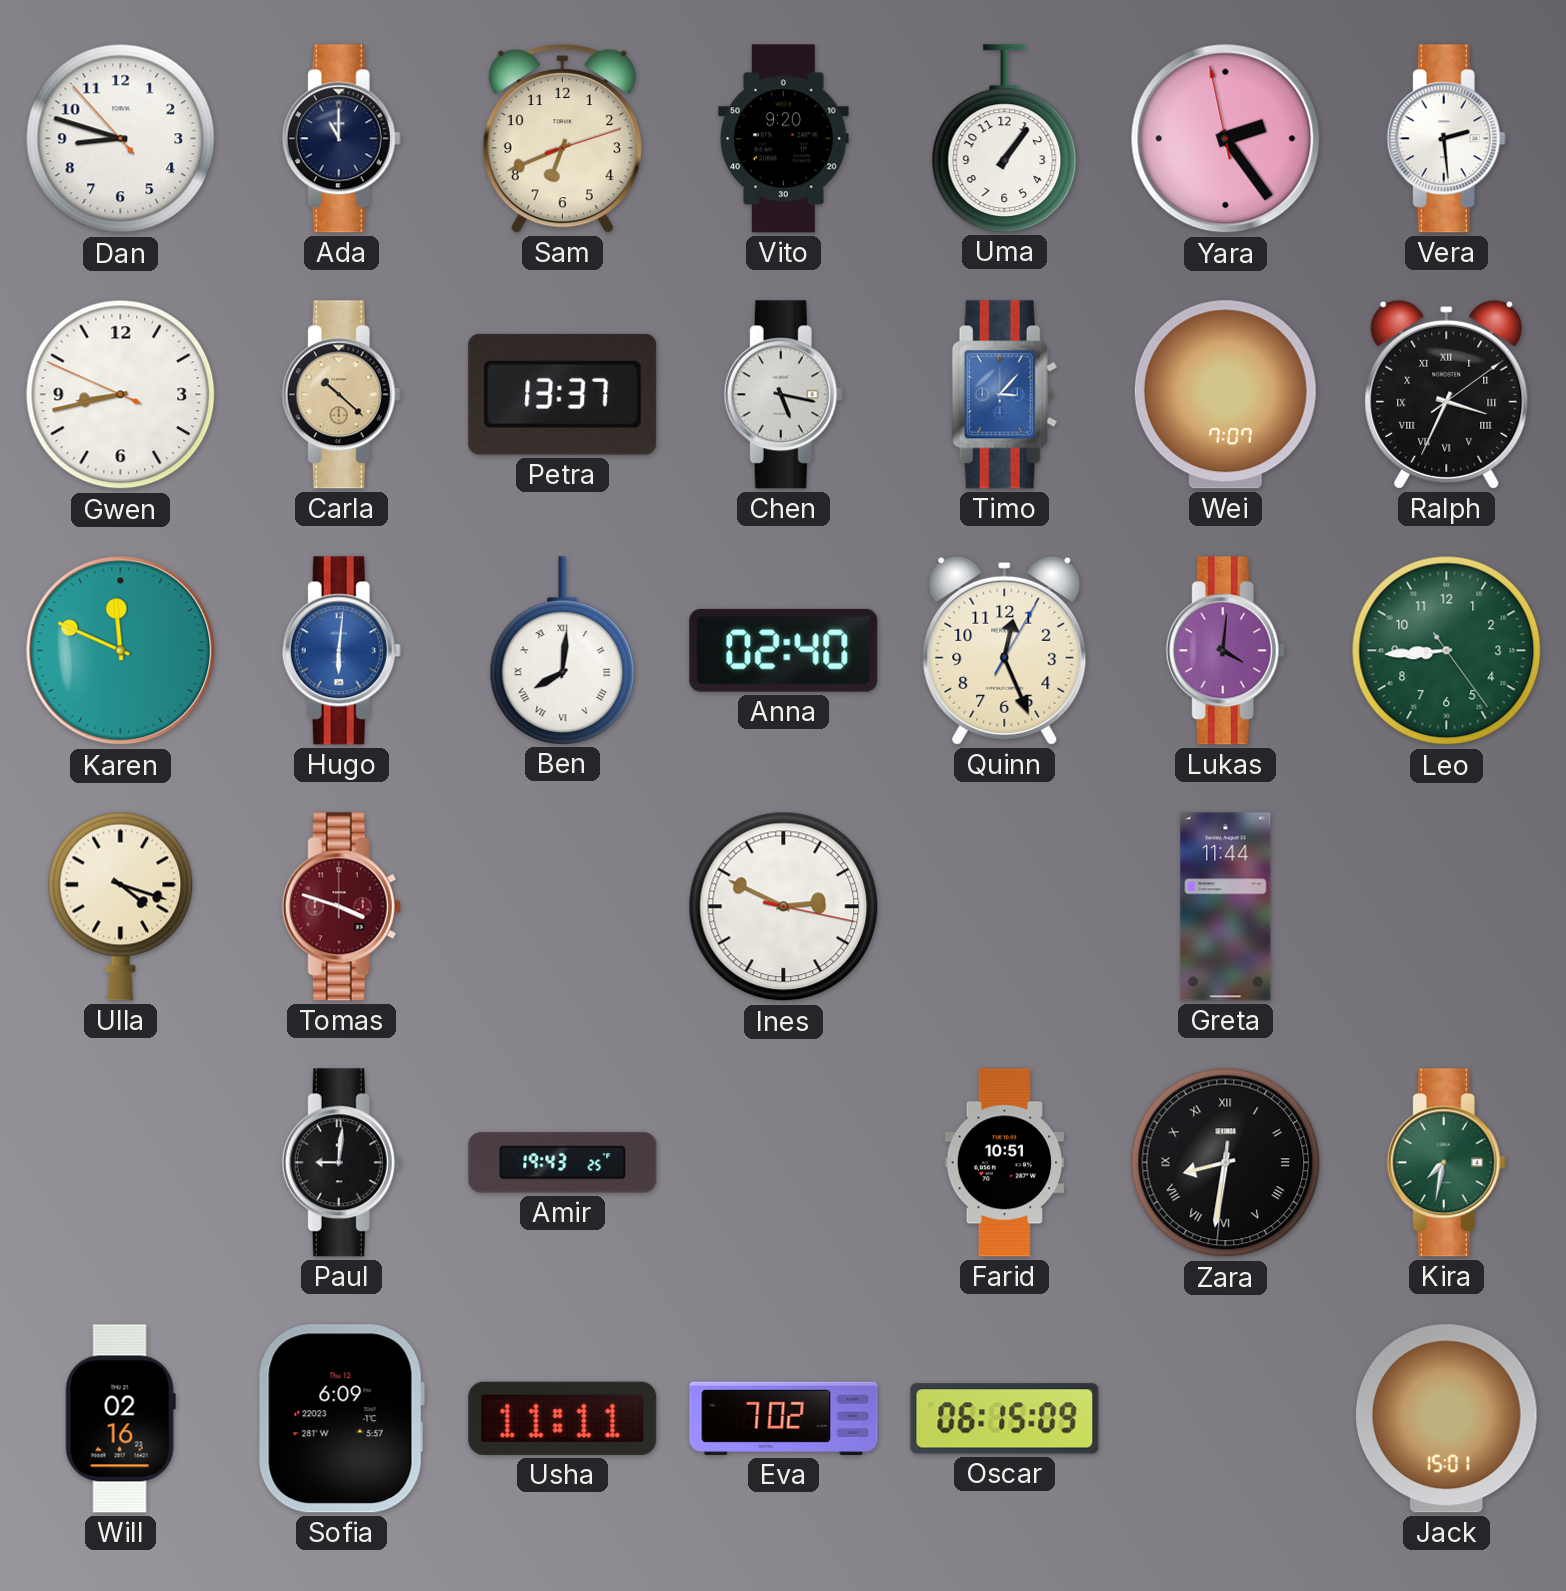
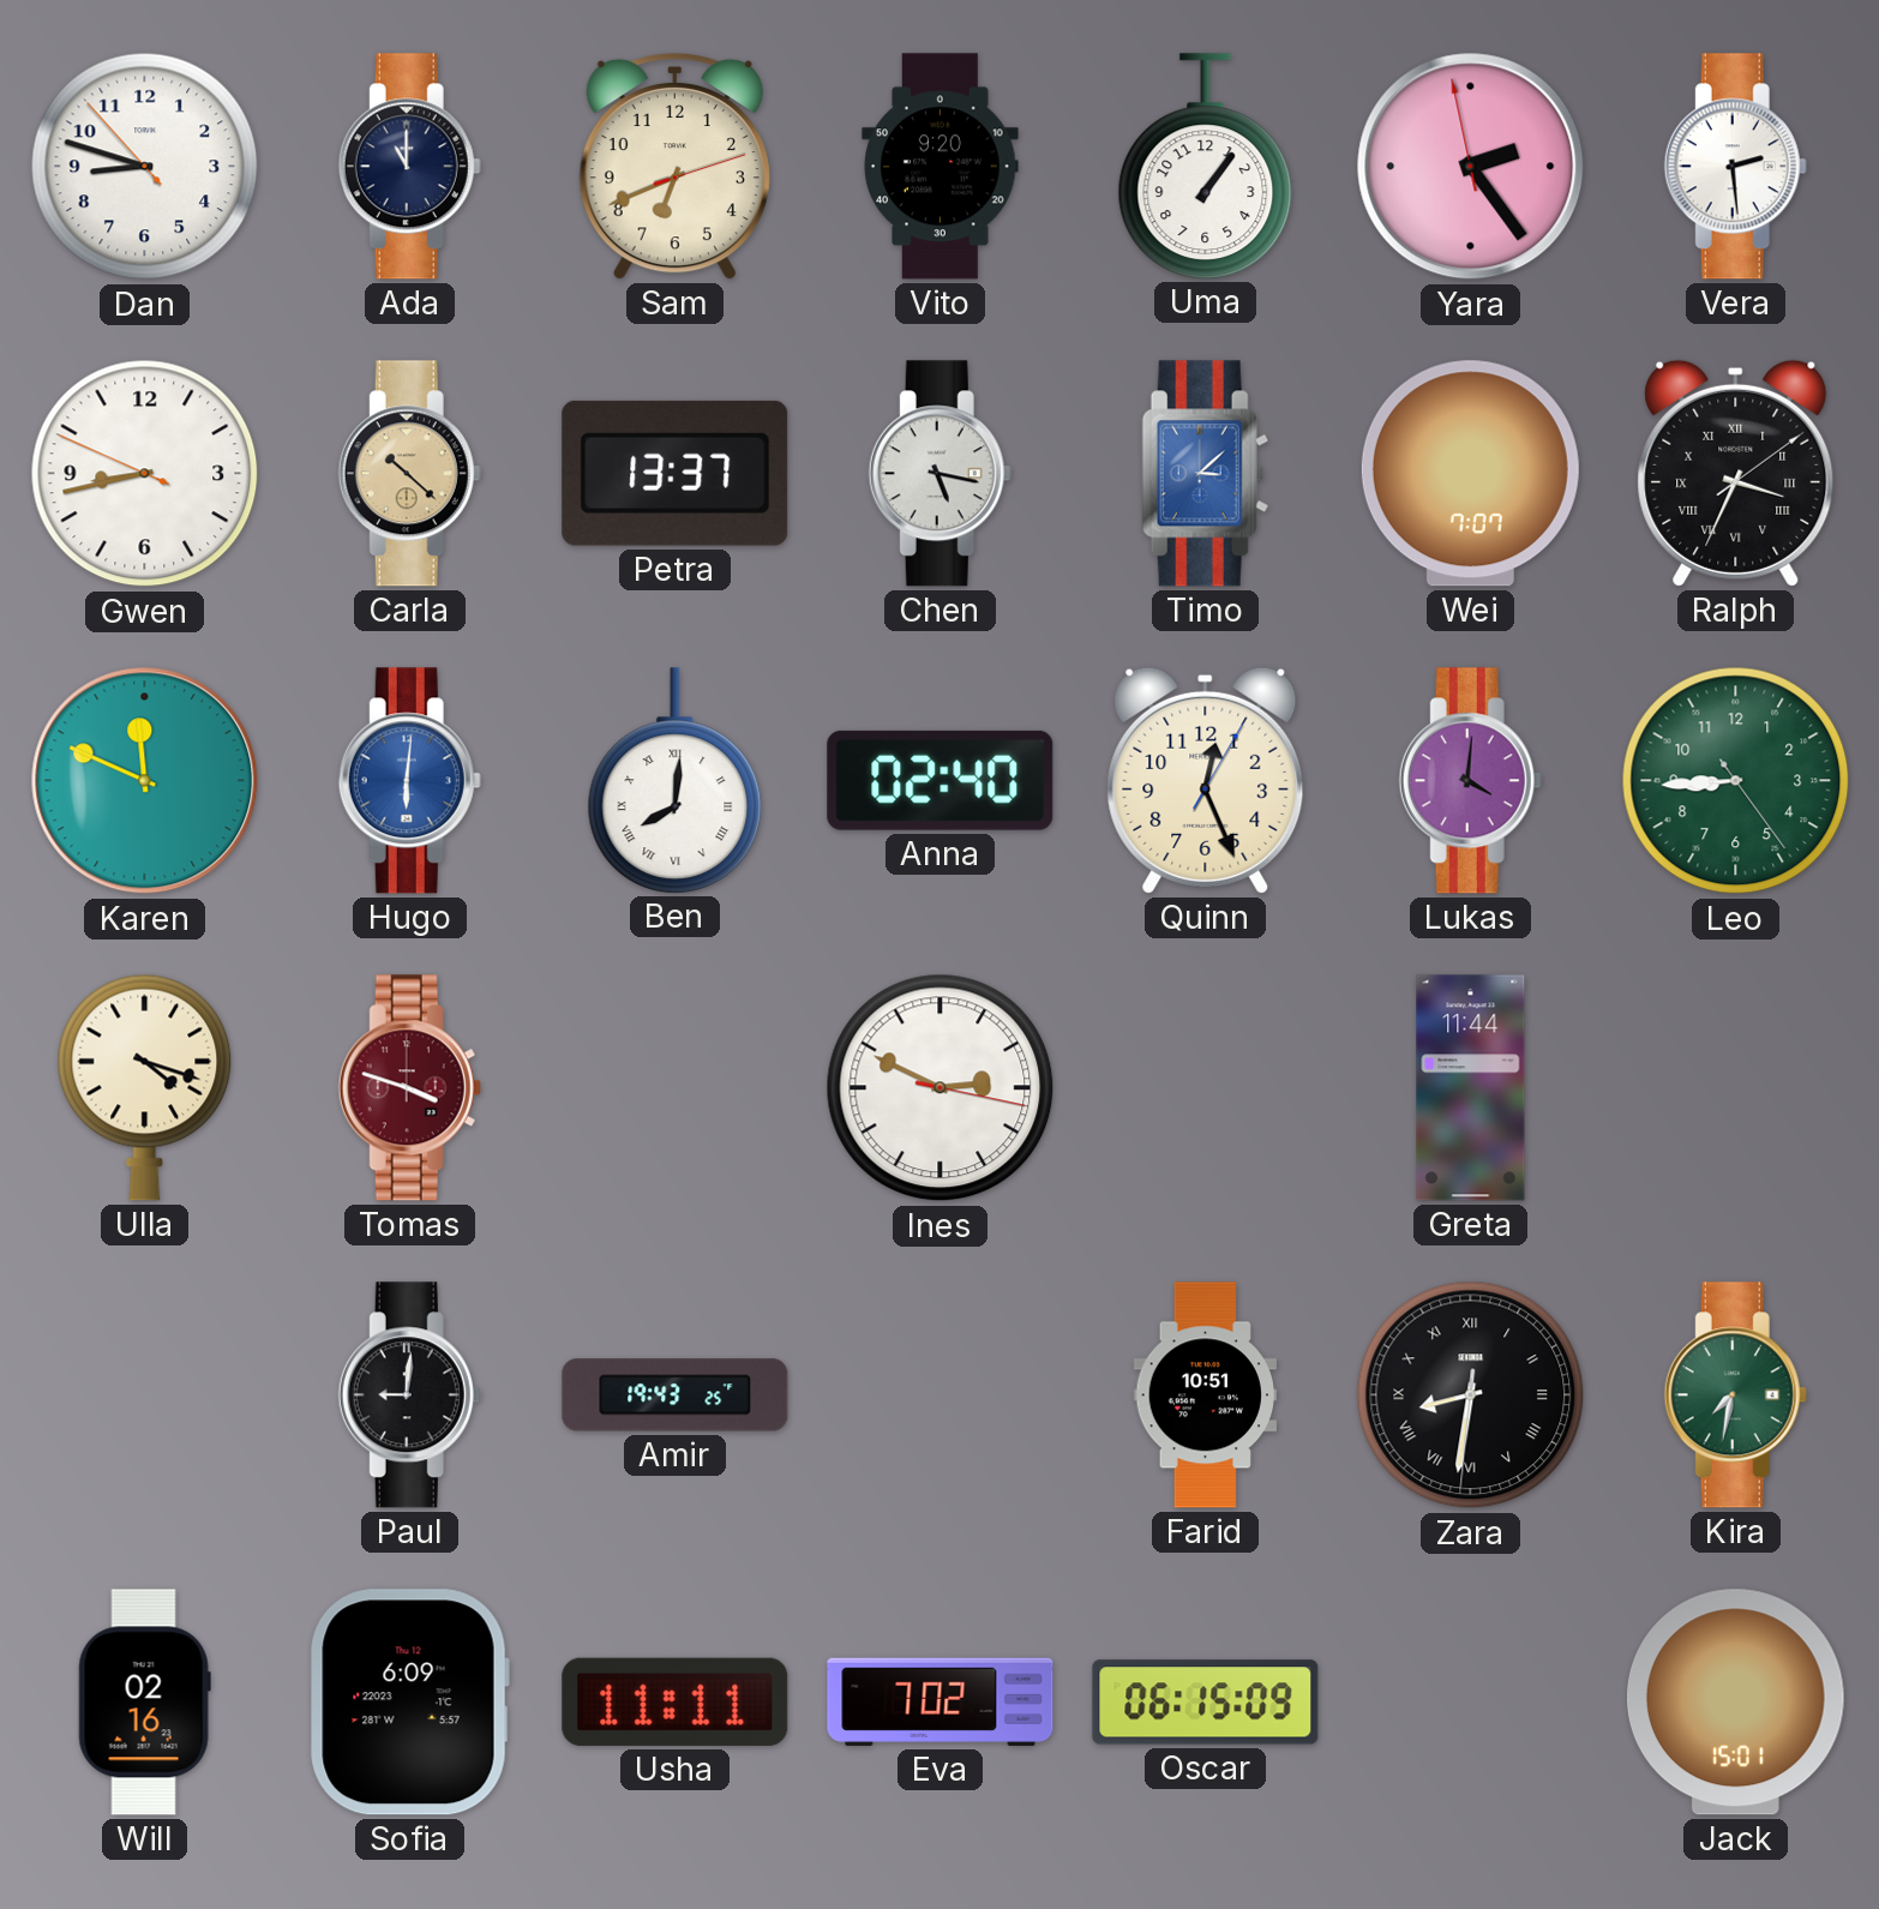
Timo: 3:07 -> 3:08 (1205, 474)
